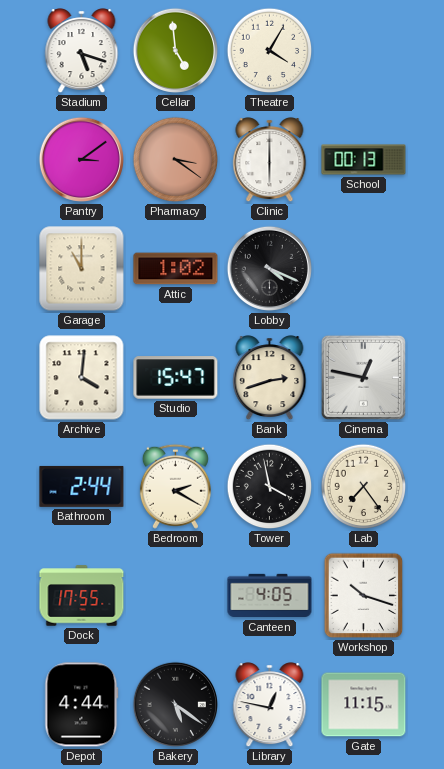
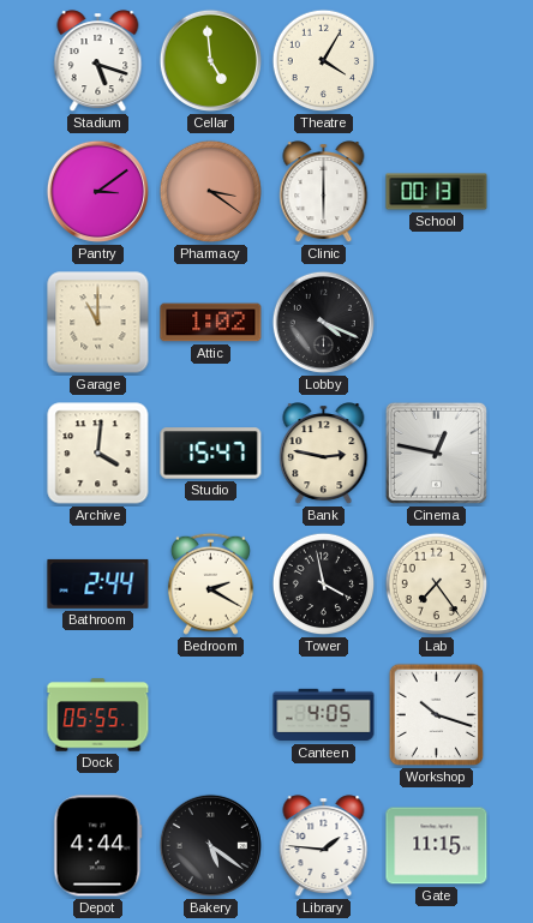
Bank: 2:42 -> 2:47 (324, 454)
Dock: 17:55 -> 05:55 (98, 715)
Library: 12:47 -> 1:46 (324, 846)
